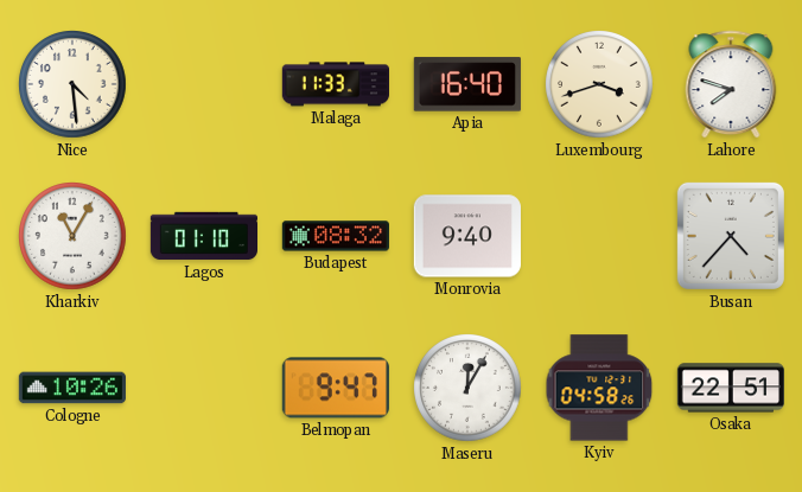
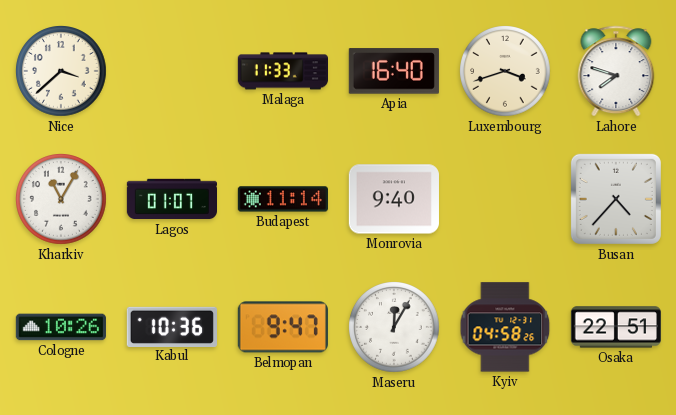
Nice: 4:29 -> 3:38 (61, 71)
Lagos: 01:10 -> 01:07 (171, 199)
Budapest: 08:32 -> 11:14 (282, 199)
Kabul: none -> 10:36 (171, 326)
